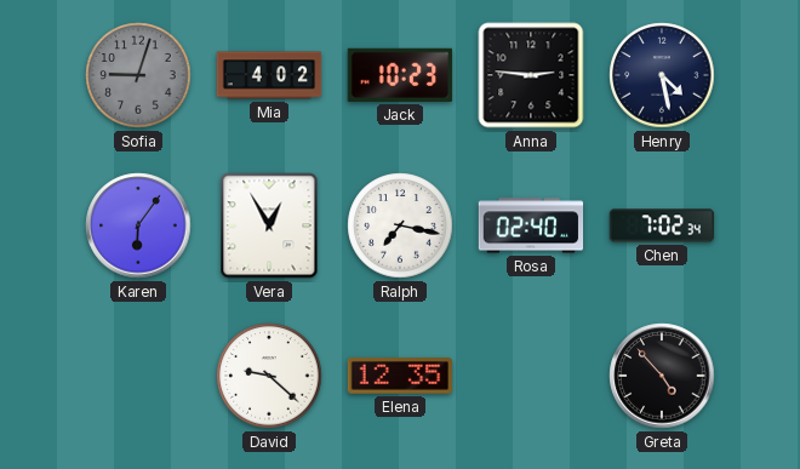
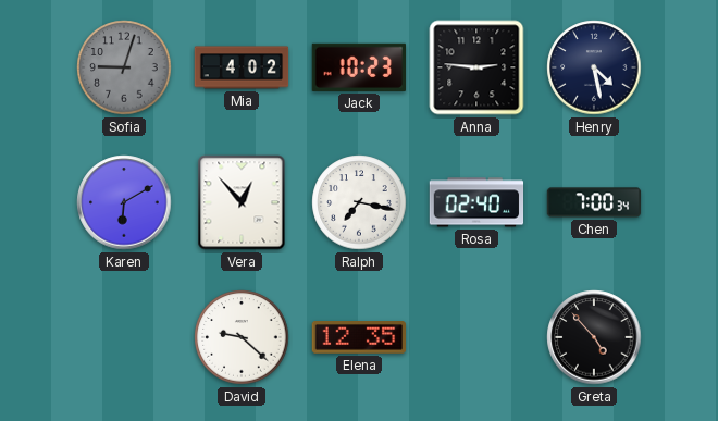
Karen: 6:06 -> 6:10 (124, 202)
Vera: 12:55 -> 12:53 (242, 202)
Chen: 7:02 -> 7:00 (594, 202)
